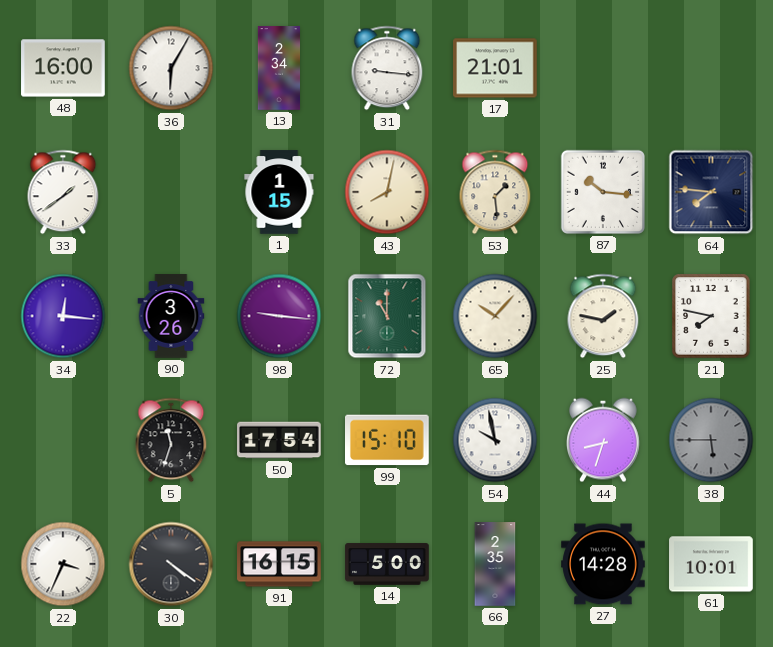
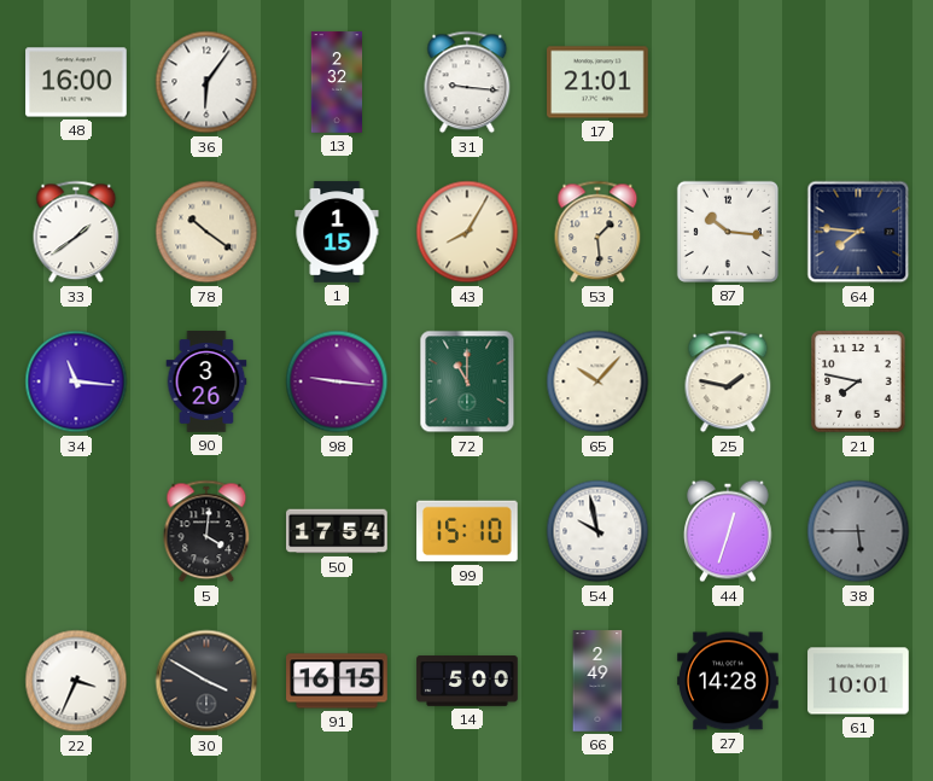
36: 6:05 -> 6:06 (206, 82)
13: 2:34 -> 2:32 (336, 82)
78: none -> 10:21 (206, 232)
43: 8:02 -> 8:05 (467, 232)
34: 12:16 -> 11:16 (76, 381)
5: 11:33 -> 4:01 (206, 531)
44: 8:33 -> 12:33 (729, 531)
30: 4:21 -> 3:50 (206, 681)
66: 2:35 -> 2:49 (597, 681)
